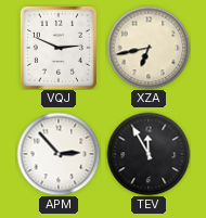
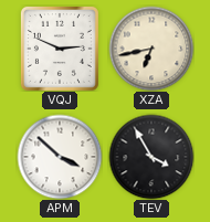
APM: 2:53 -> 3:52 (60, 157)
TEV: 11:55 -> 3:55 (151, 157)
